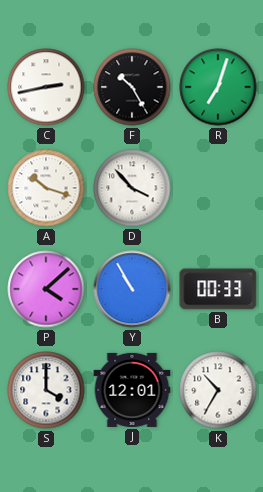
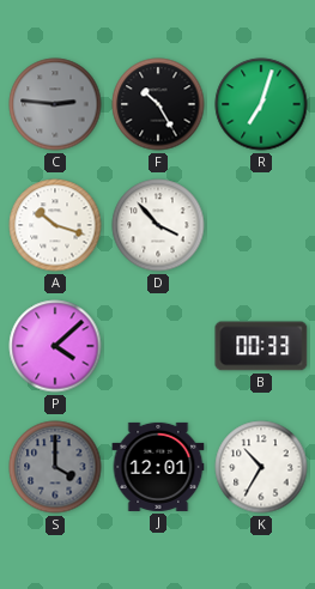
C: 2:43 -> 2:46 (55, 104)
C dial: white -> grey (55, 104)
Y: 10:55 -> none (132, 289)
S dial: white -> grey (55, 467)
